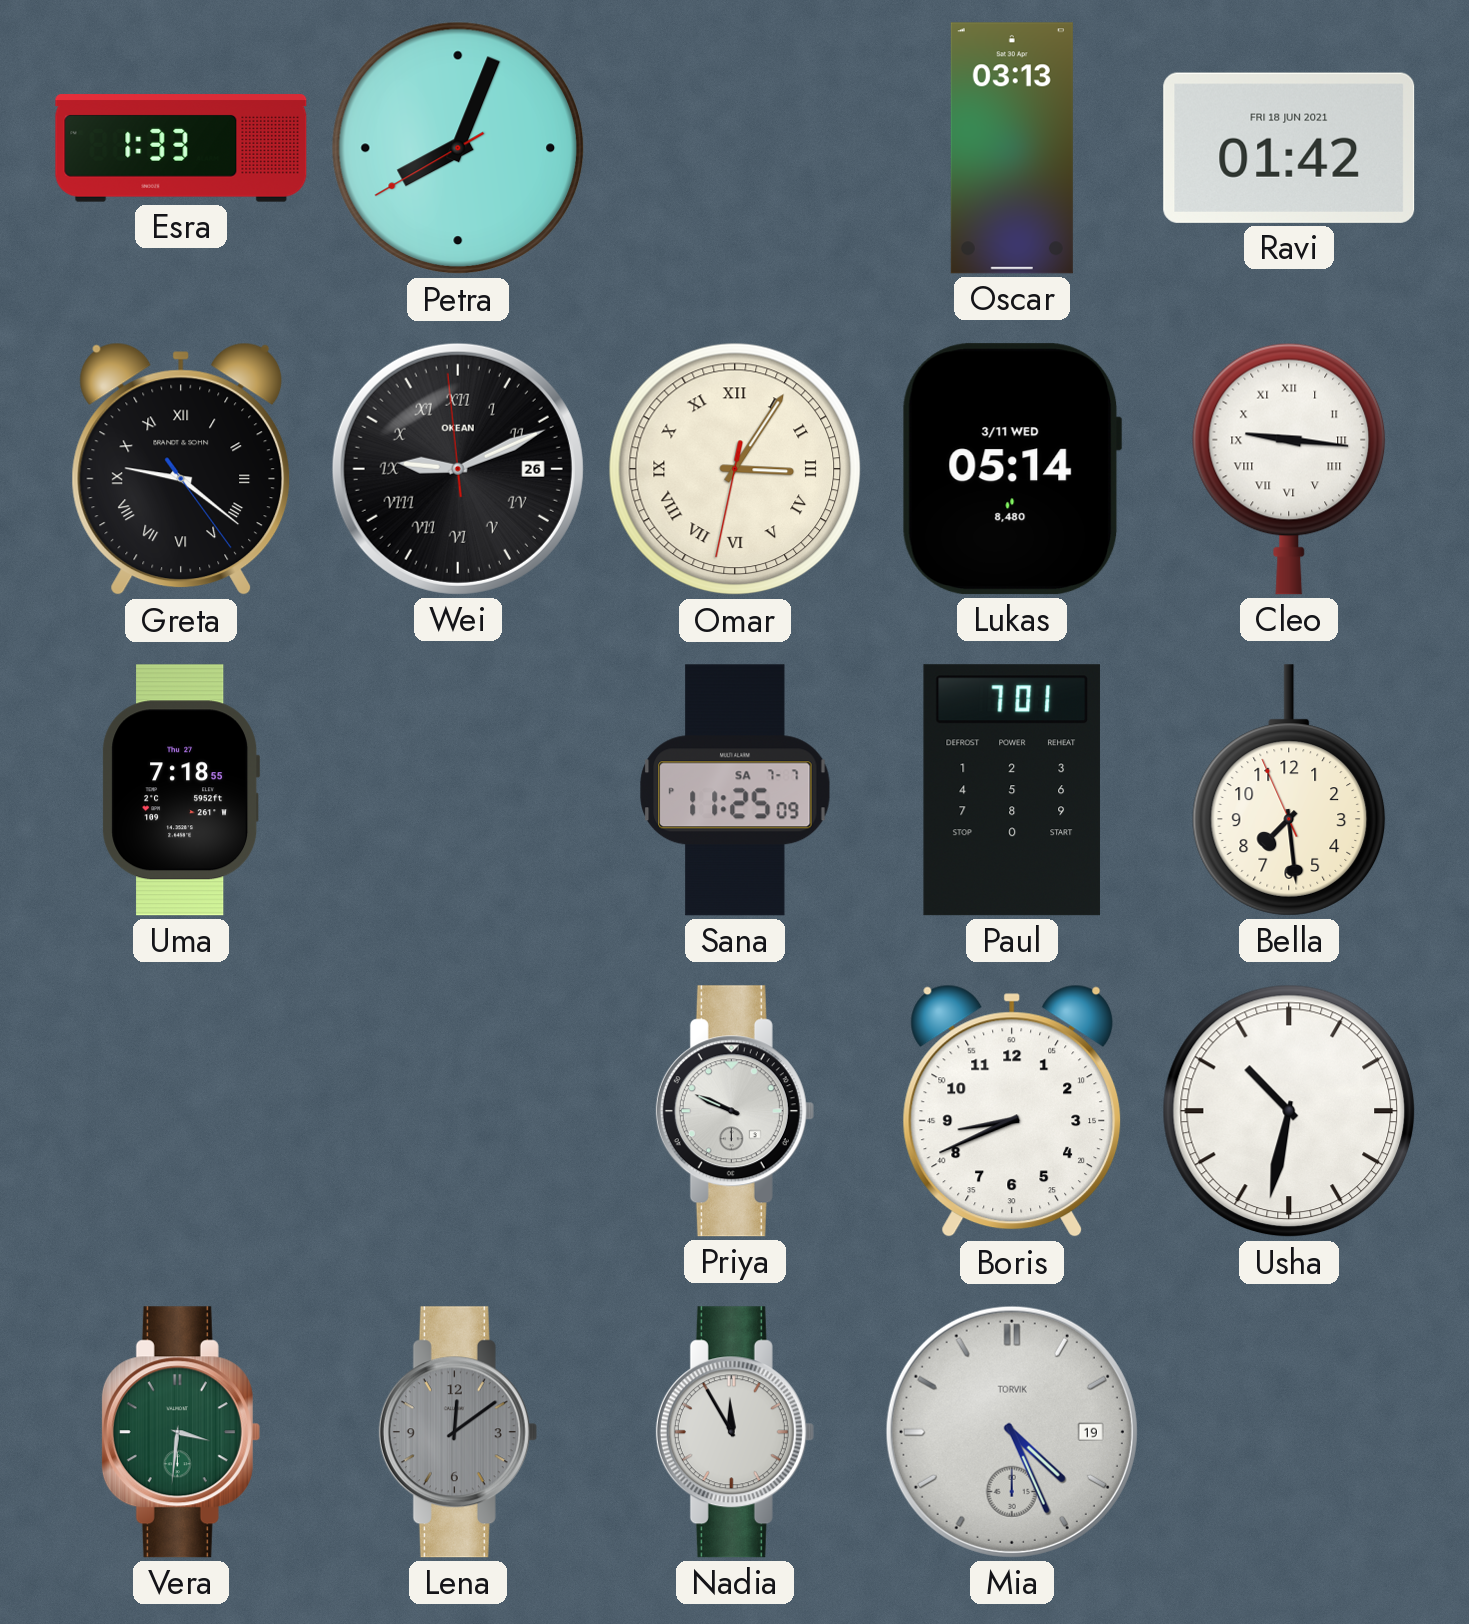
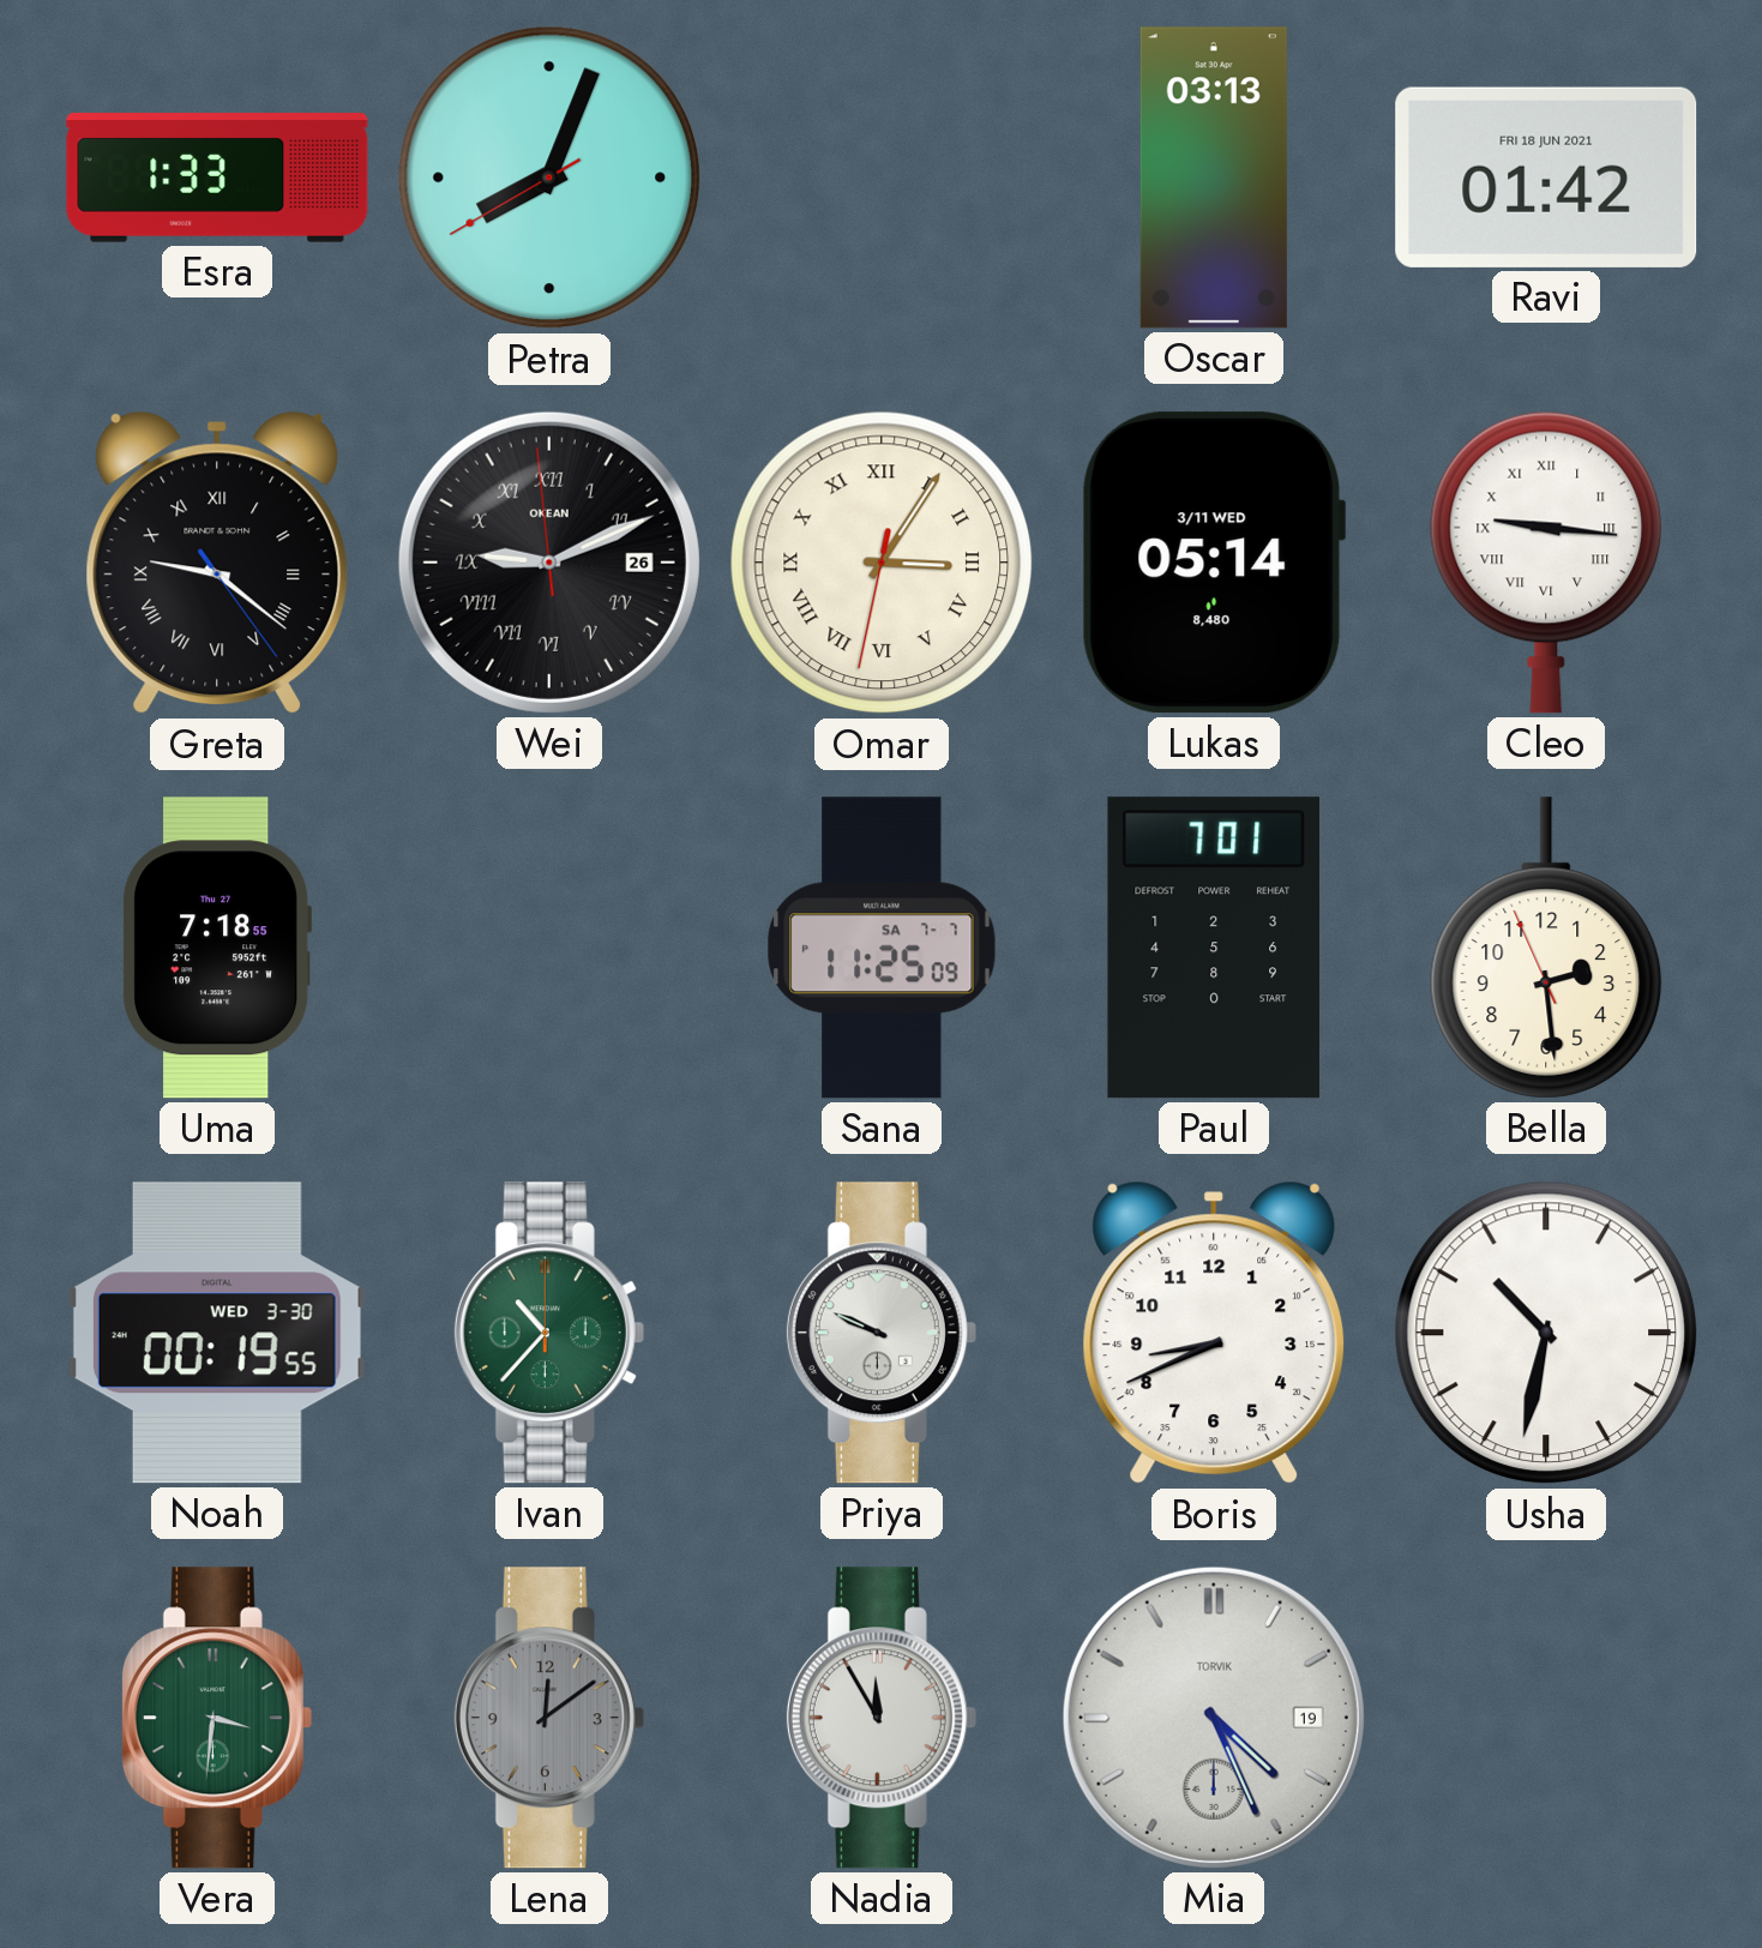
Bella: 7:28 -> 2:28 (1546, 948)
Noah: none -> 00:19 (217, 1333)
Ivan: none -> 10:37 (549, 1333)
